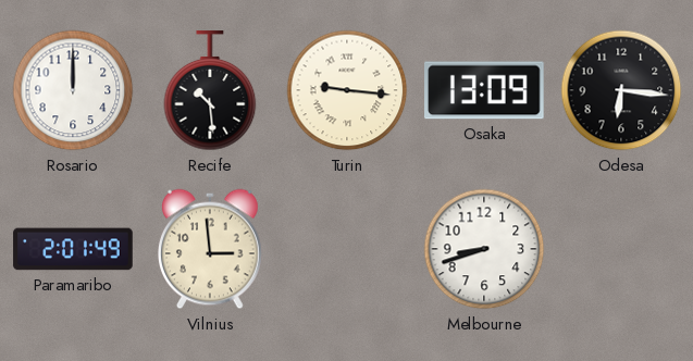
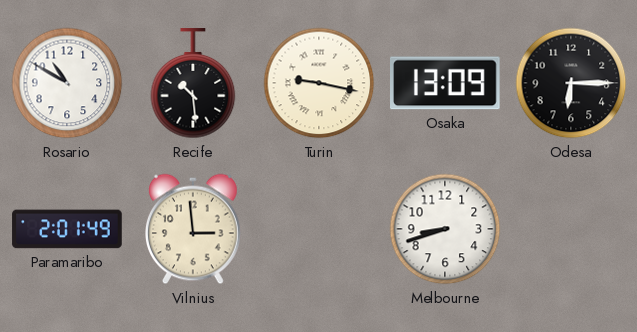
Rosario: 12:00 -> 10:50 (67, 83)
Turin: 9:16 -> 9:17 (319, 83)
Odesa: 6:16 -> 6:15 (571, 83)
